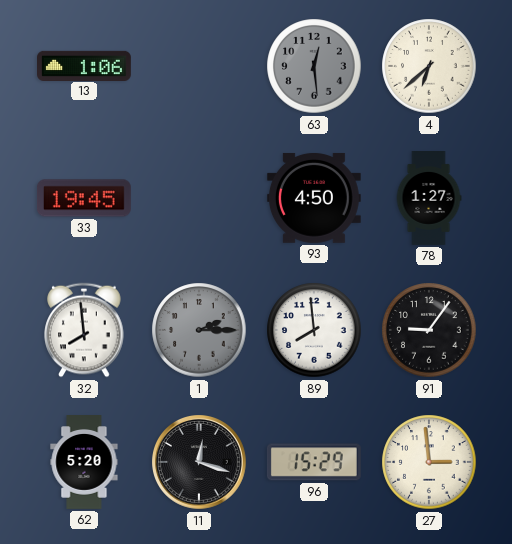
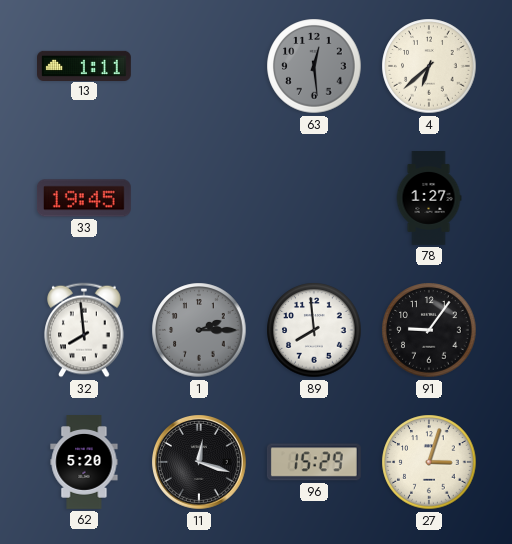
13: 1:06 -> 1:11 (85, 65)
93: 4:50 -> none (314, 198)
27: 2:59 -> 3:03 (429, 462)
